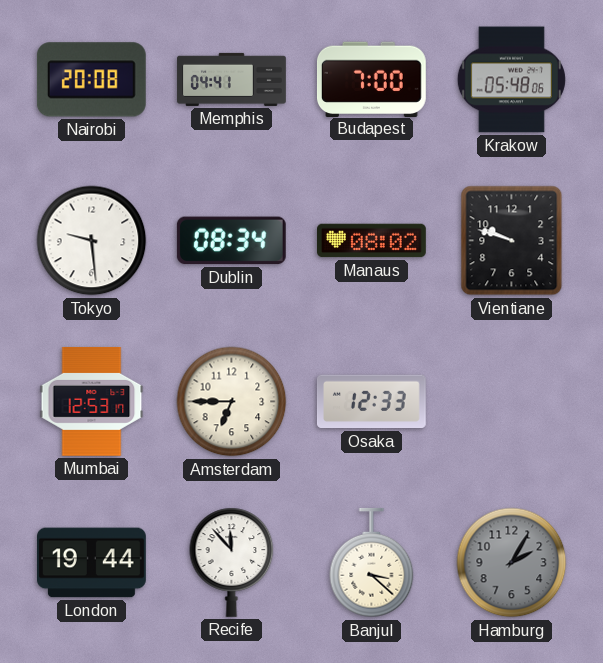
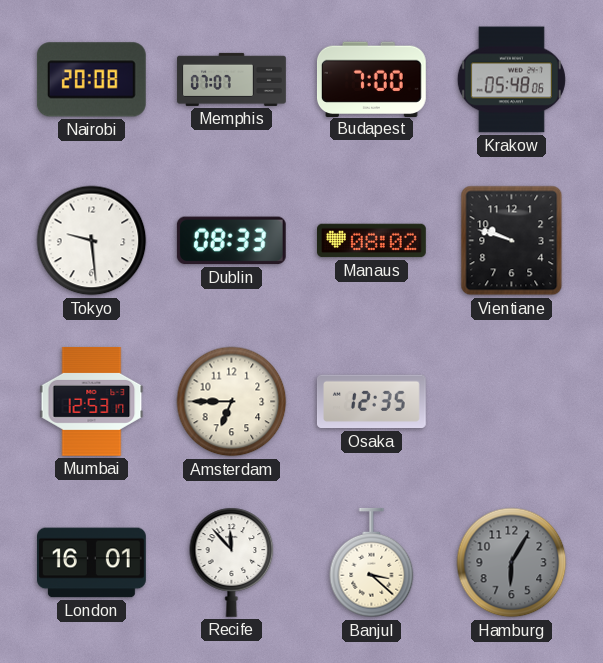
Memphis: 04:41 -> 07:07 (232, 79)
Dublin: 08:34 -> 08:33 (231, 241)
Osaka: 12:33 -> 12:35 (371, 402)
London: 19:44 -> 16:01 (92, 563)
Hamburg: 2:05 -> 6:05 (512, 563)
